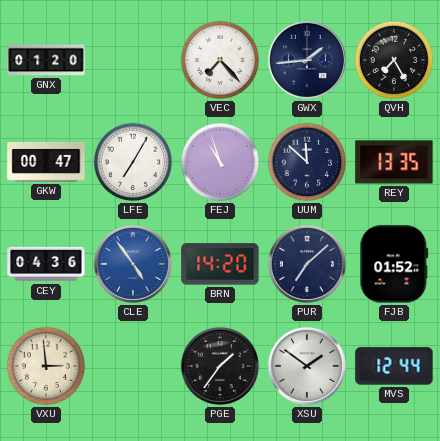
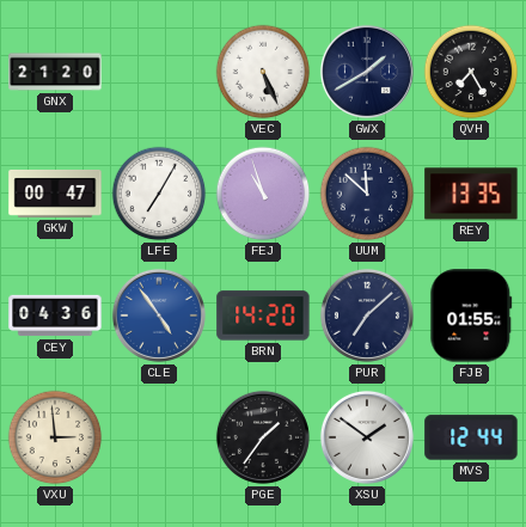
GNX: 01:20 -> 21:20 (55, 72)
VEC: 7:23 -> 5:26 (263, 72)
GWX: 1:44 -> 1:40 (367, 72)
FJB: 01:52 -> 01:55 (471, 315)
